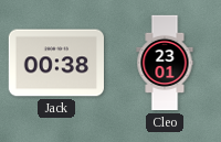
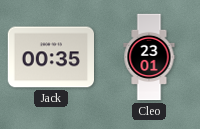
Jack: 00:38 -> 00:35 (51, 57)
